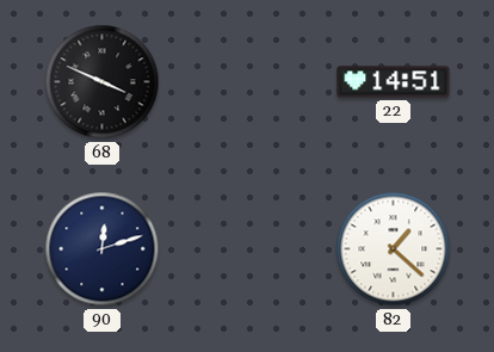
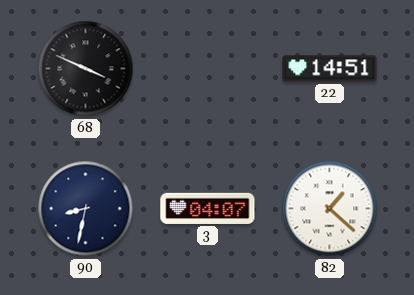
90: 12:12 -> 8:32 (86, 209)
3: none -> 04:07 (208, 208)
